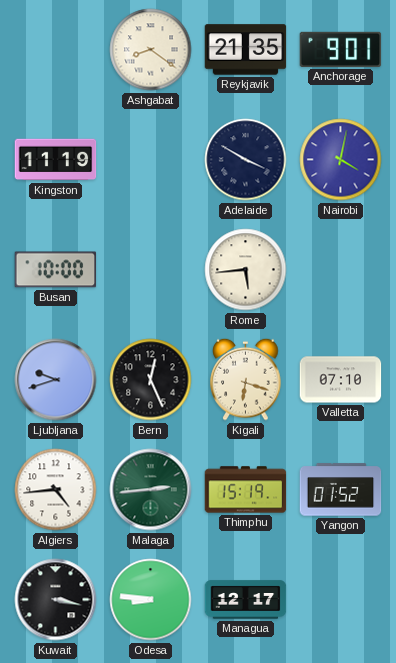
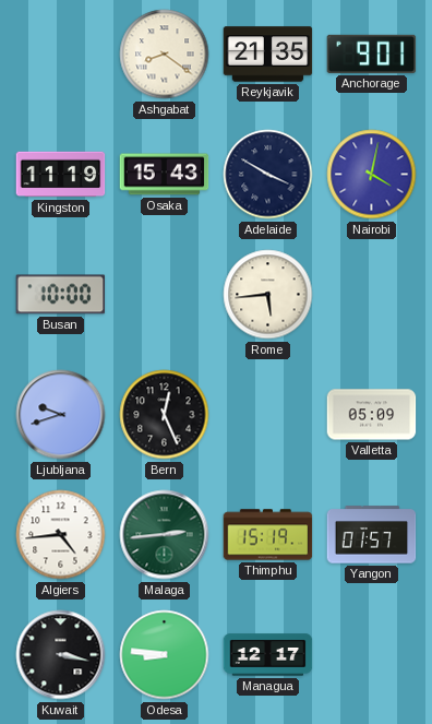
Osaka: none -> 15:43 (165, 175)
Kigali: 6:18 -> none (246, 379)
Valletta: 07:10 -> 05:09 (372, 415)
Yangon: 01:52 -> 01:57 (372, 535)
